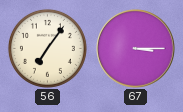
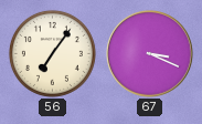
67: 3:15 -> 3:19 (150, 54)
